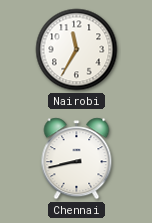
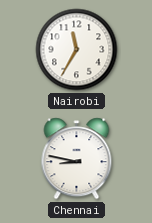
Chennai: 8:43 -> 8:47 (77, 159)
